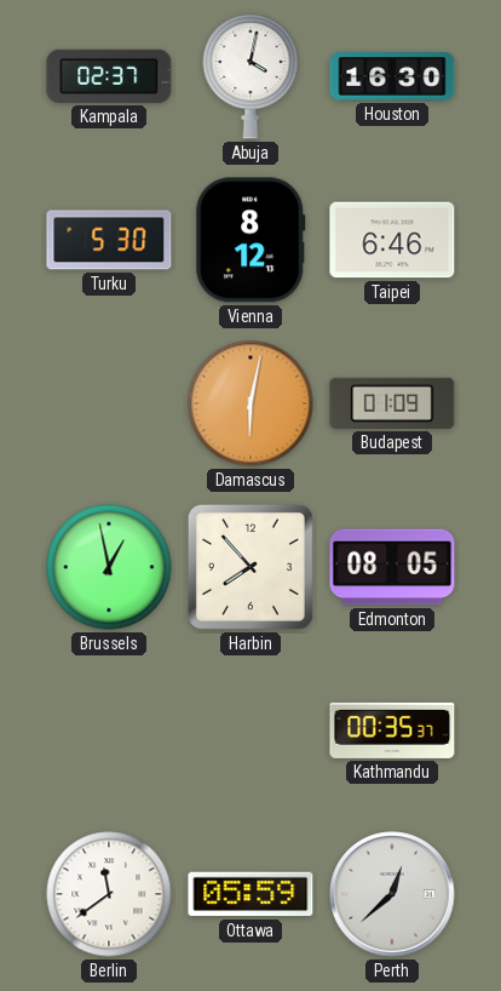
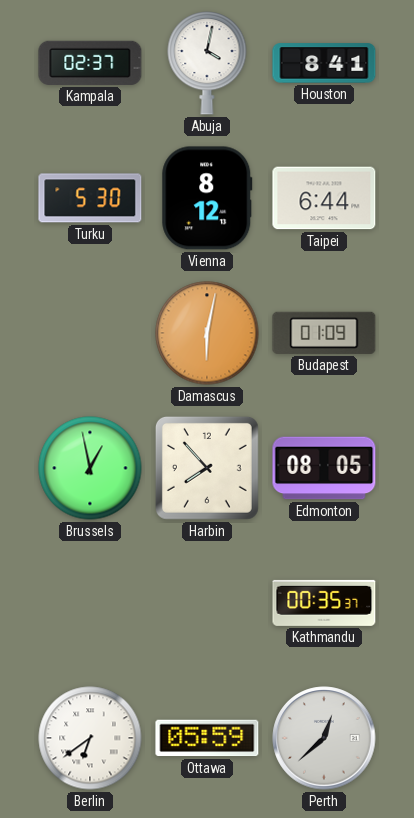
Houston: 16:30 -> 8:41 (324, 63)
Taipei: 6:46 -> 6:44 (324, 198)
Berlin: 11:39 -> 6:39 (90, 738)
